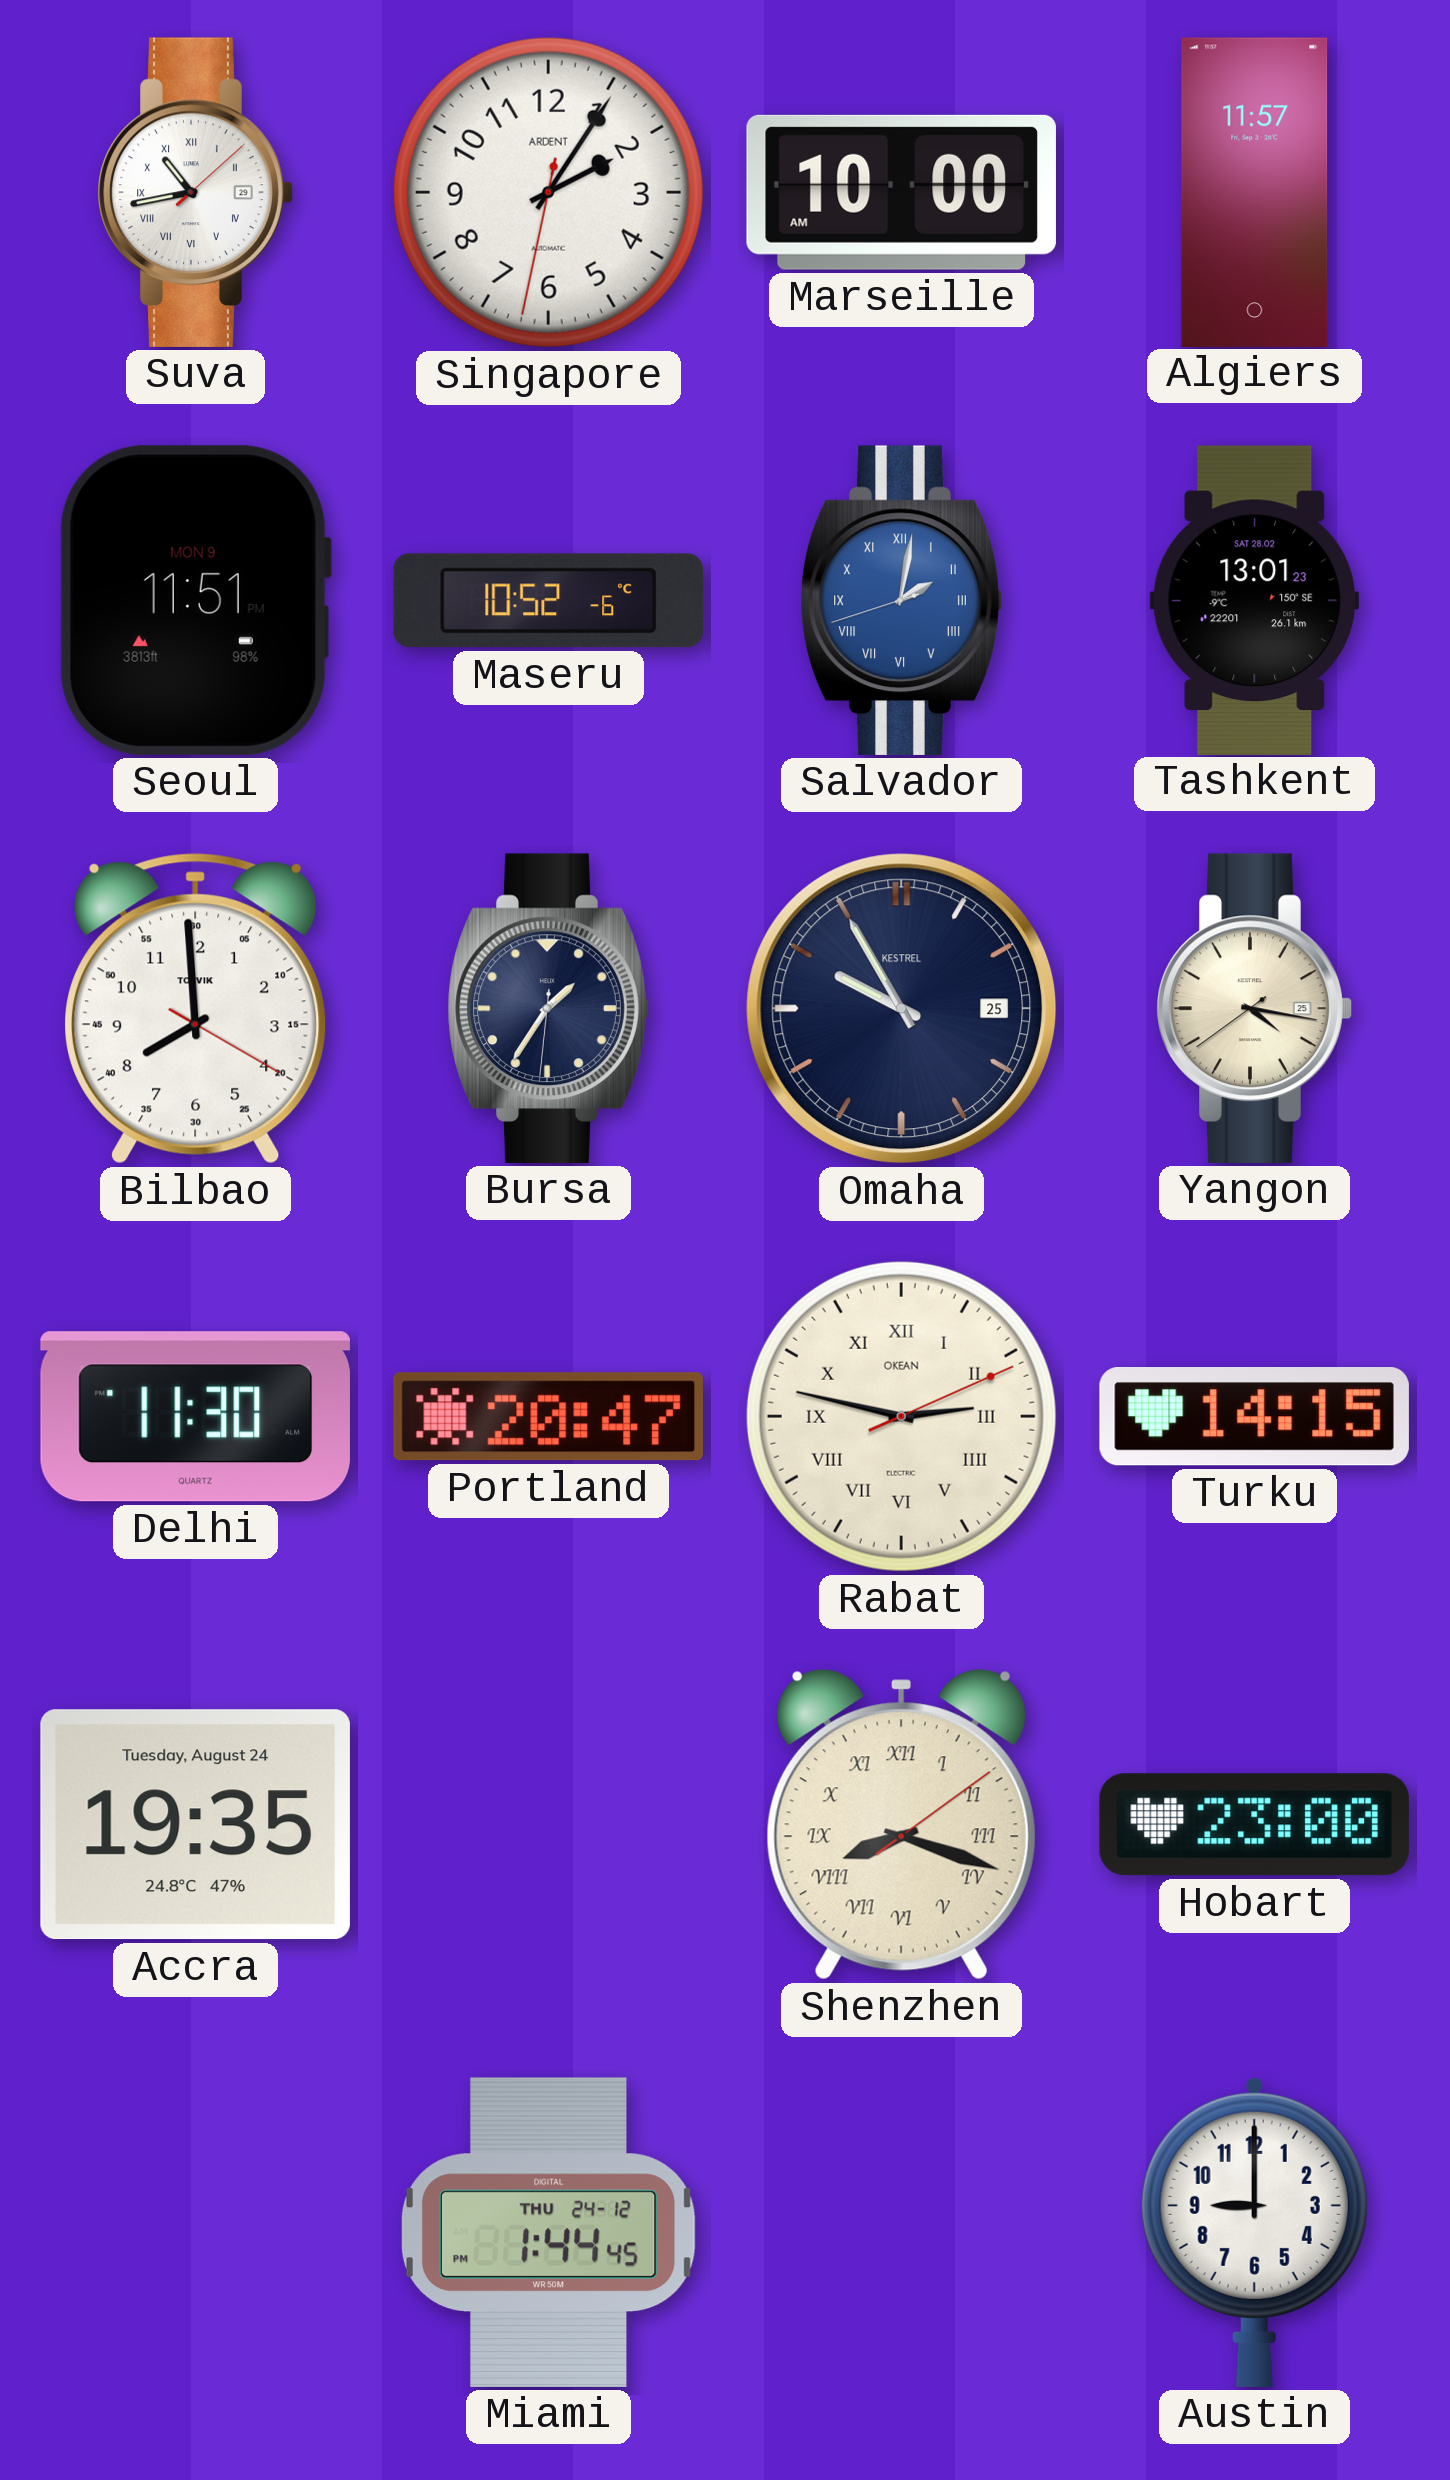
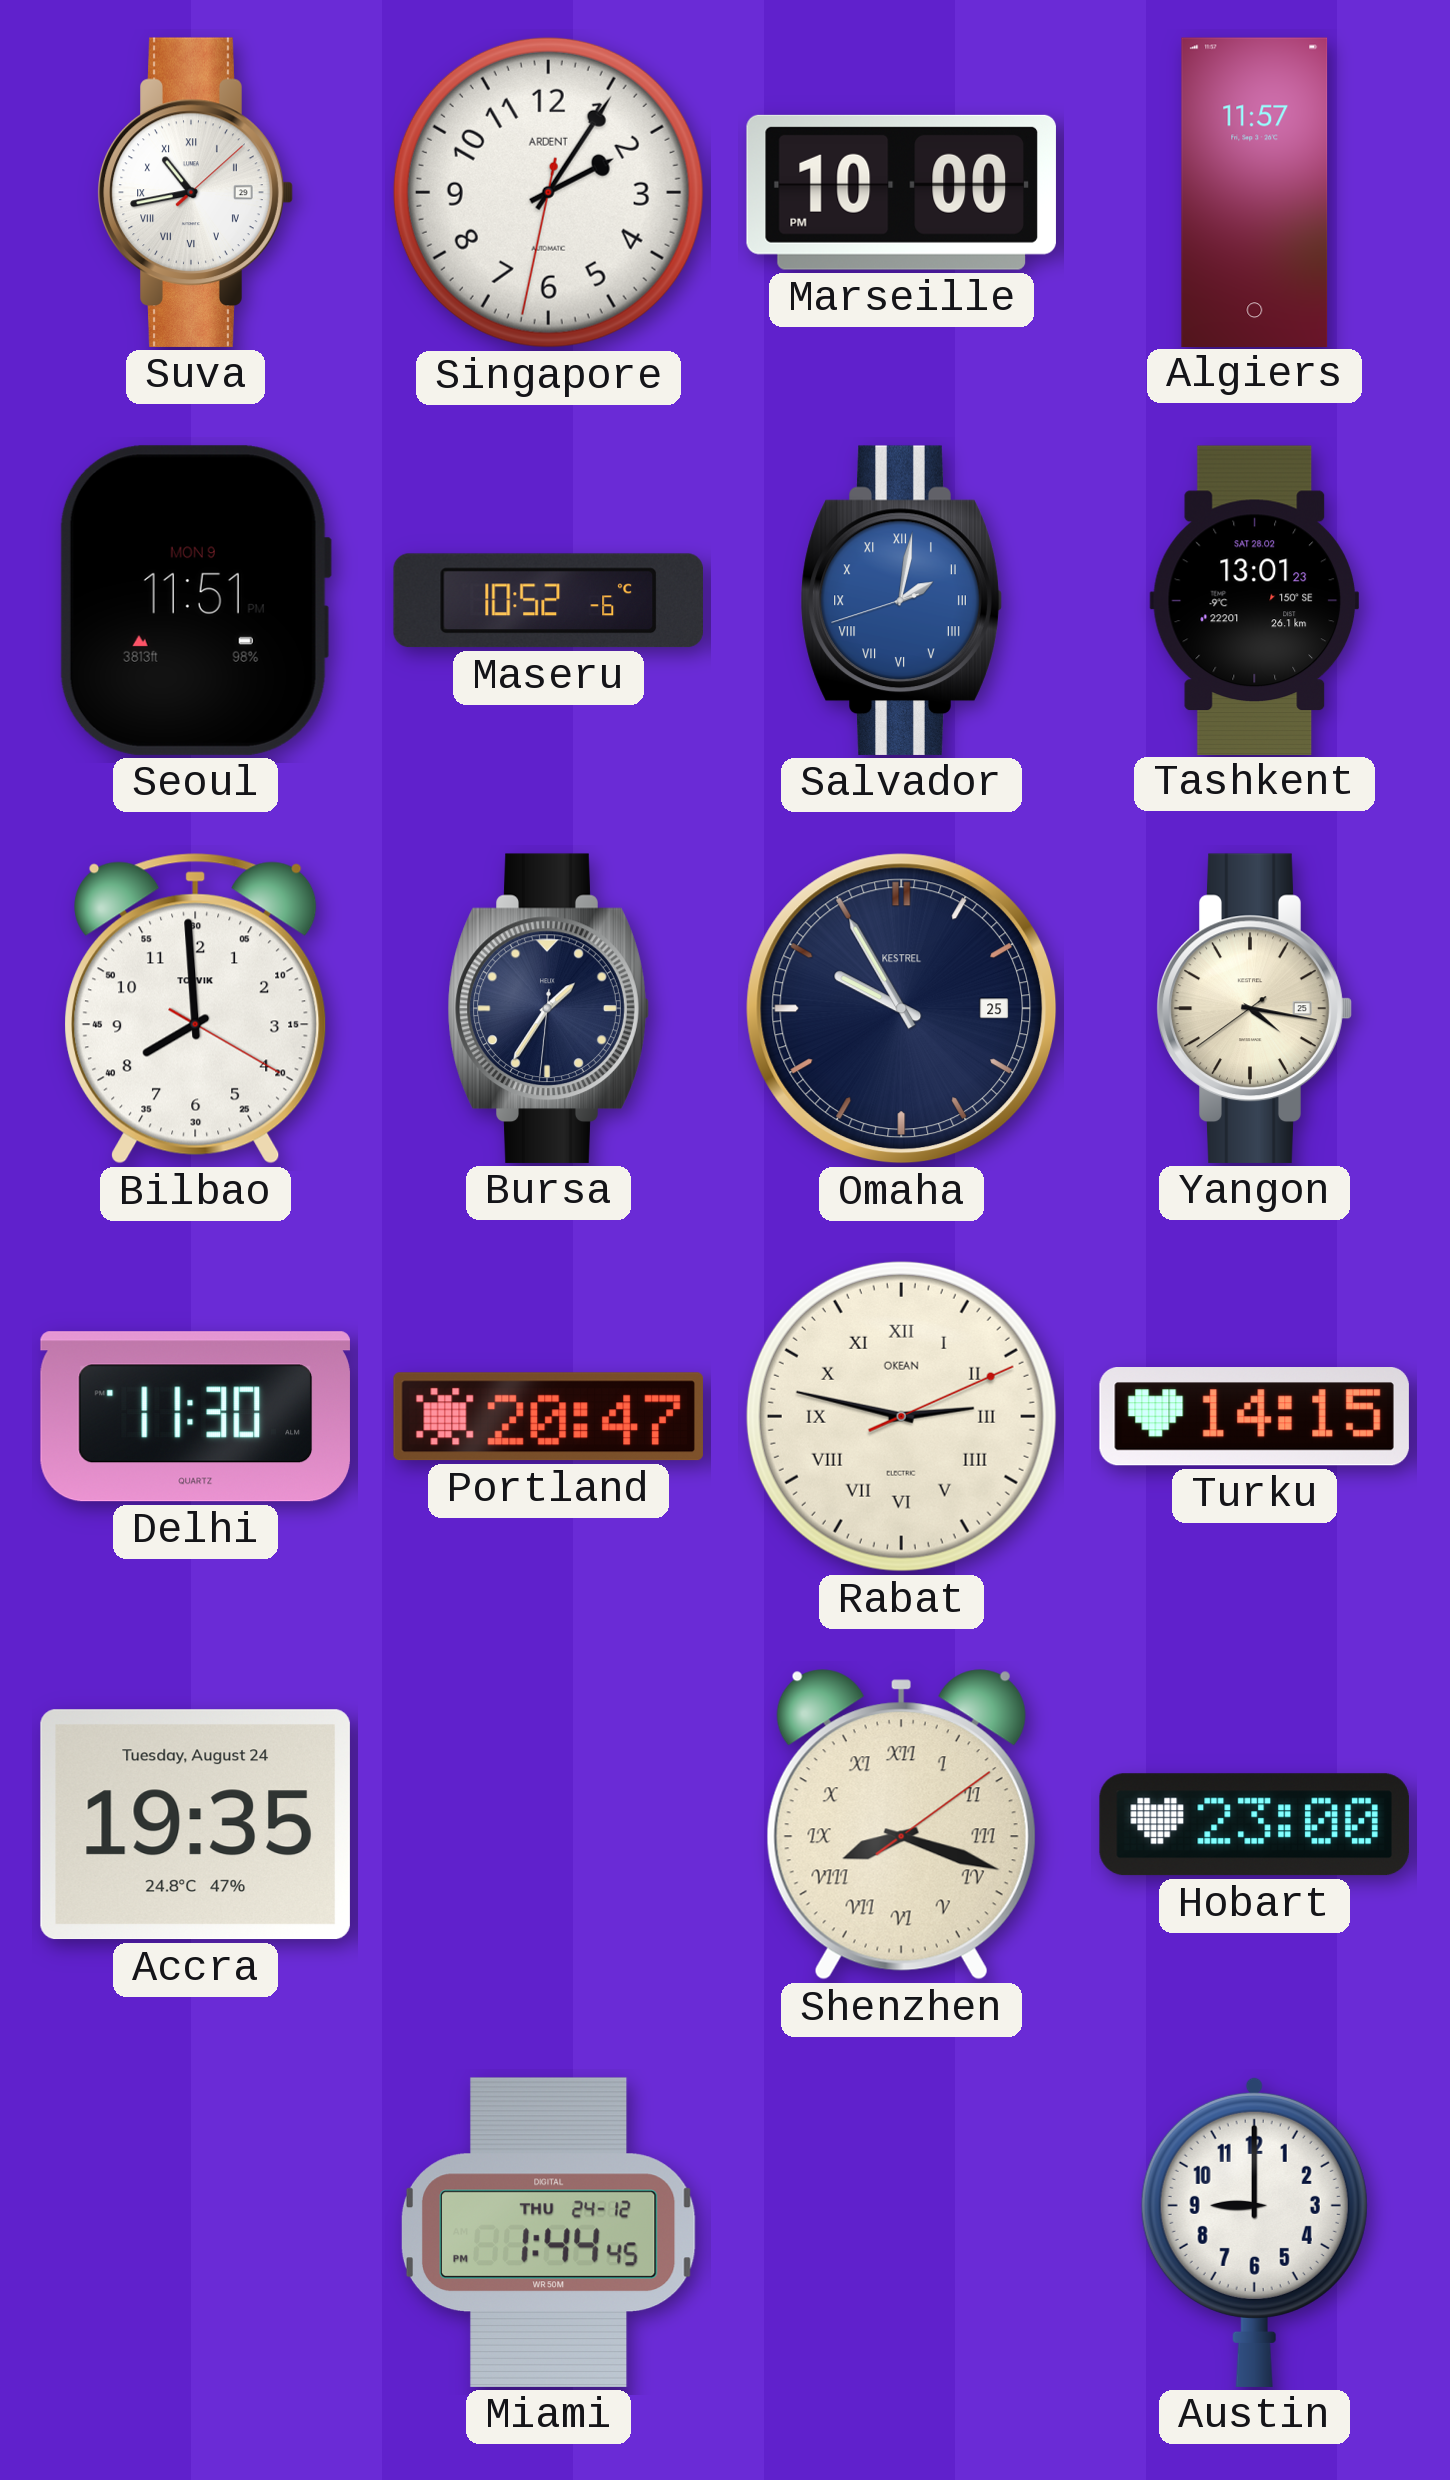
Marseille: 10:00 AM -> 10:00 PM (901, 192)
